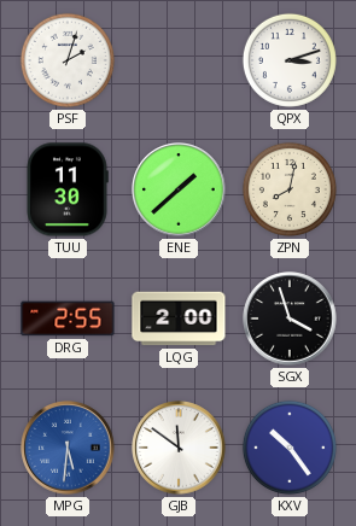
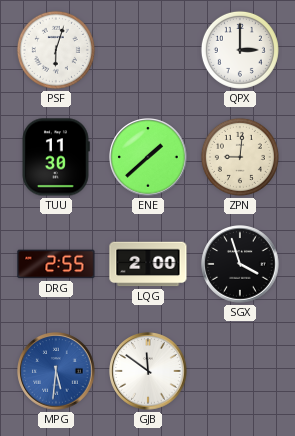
PSF: 2:03 -> 6:03 (56, 50)
QPX: 3:12 -> 3:00 (240, 50)
ZPN: 8:02 -> 9:01 (240, 157)
KXV: 10:24 -> none (290, 448)
